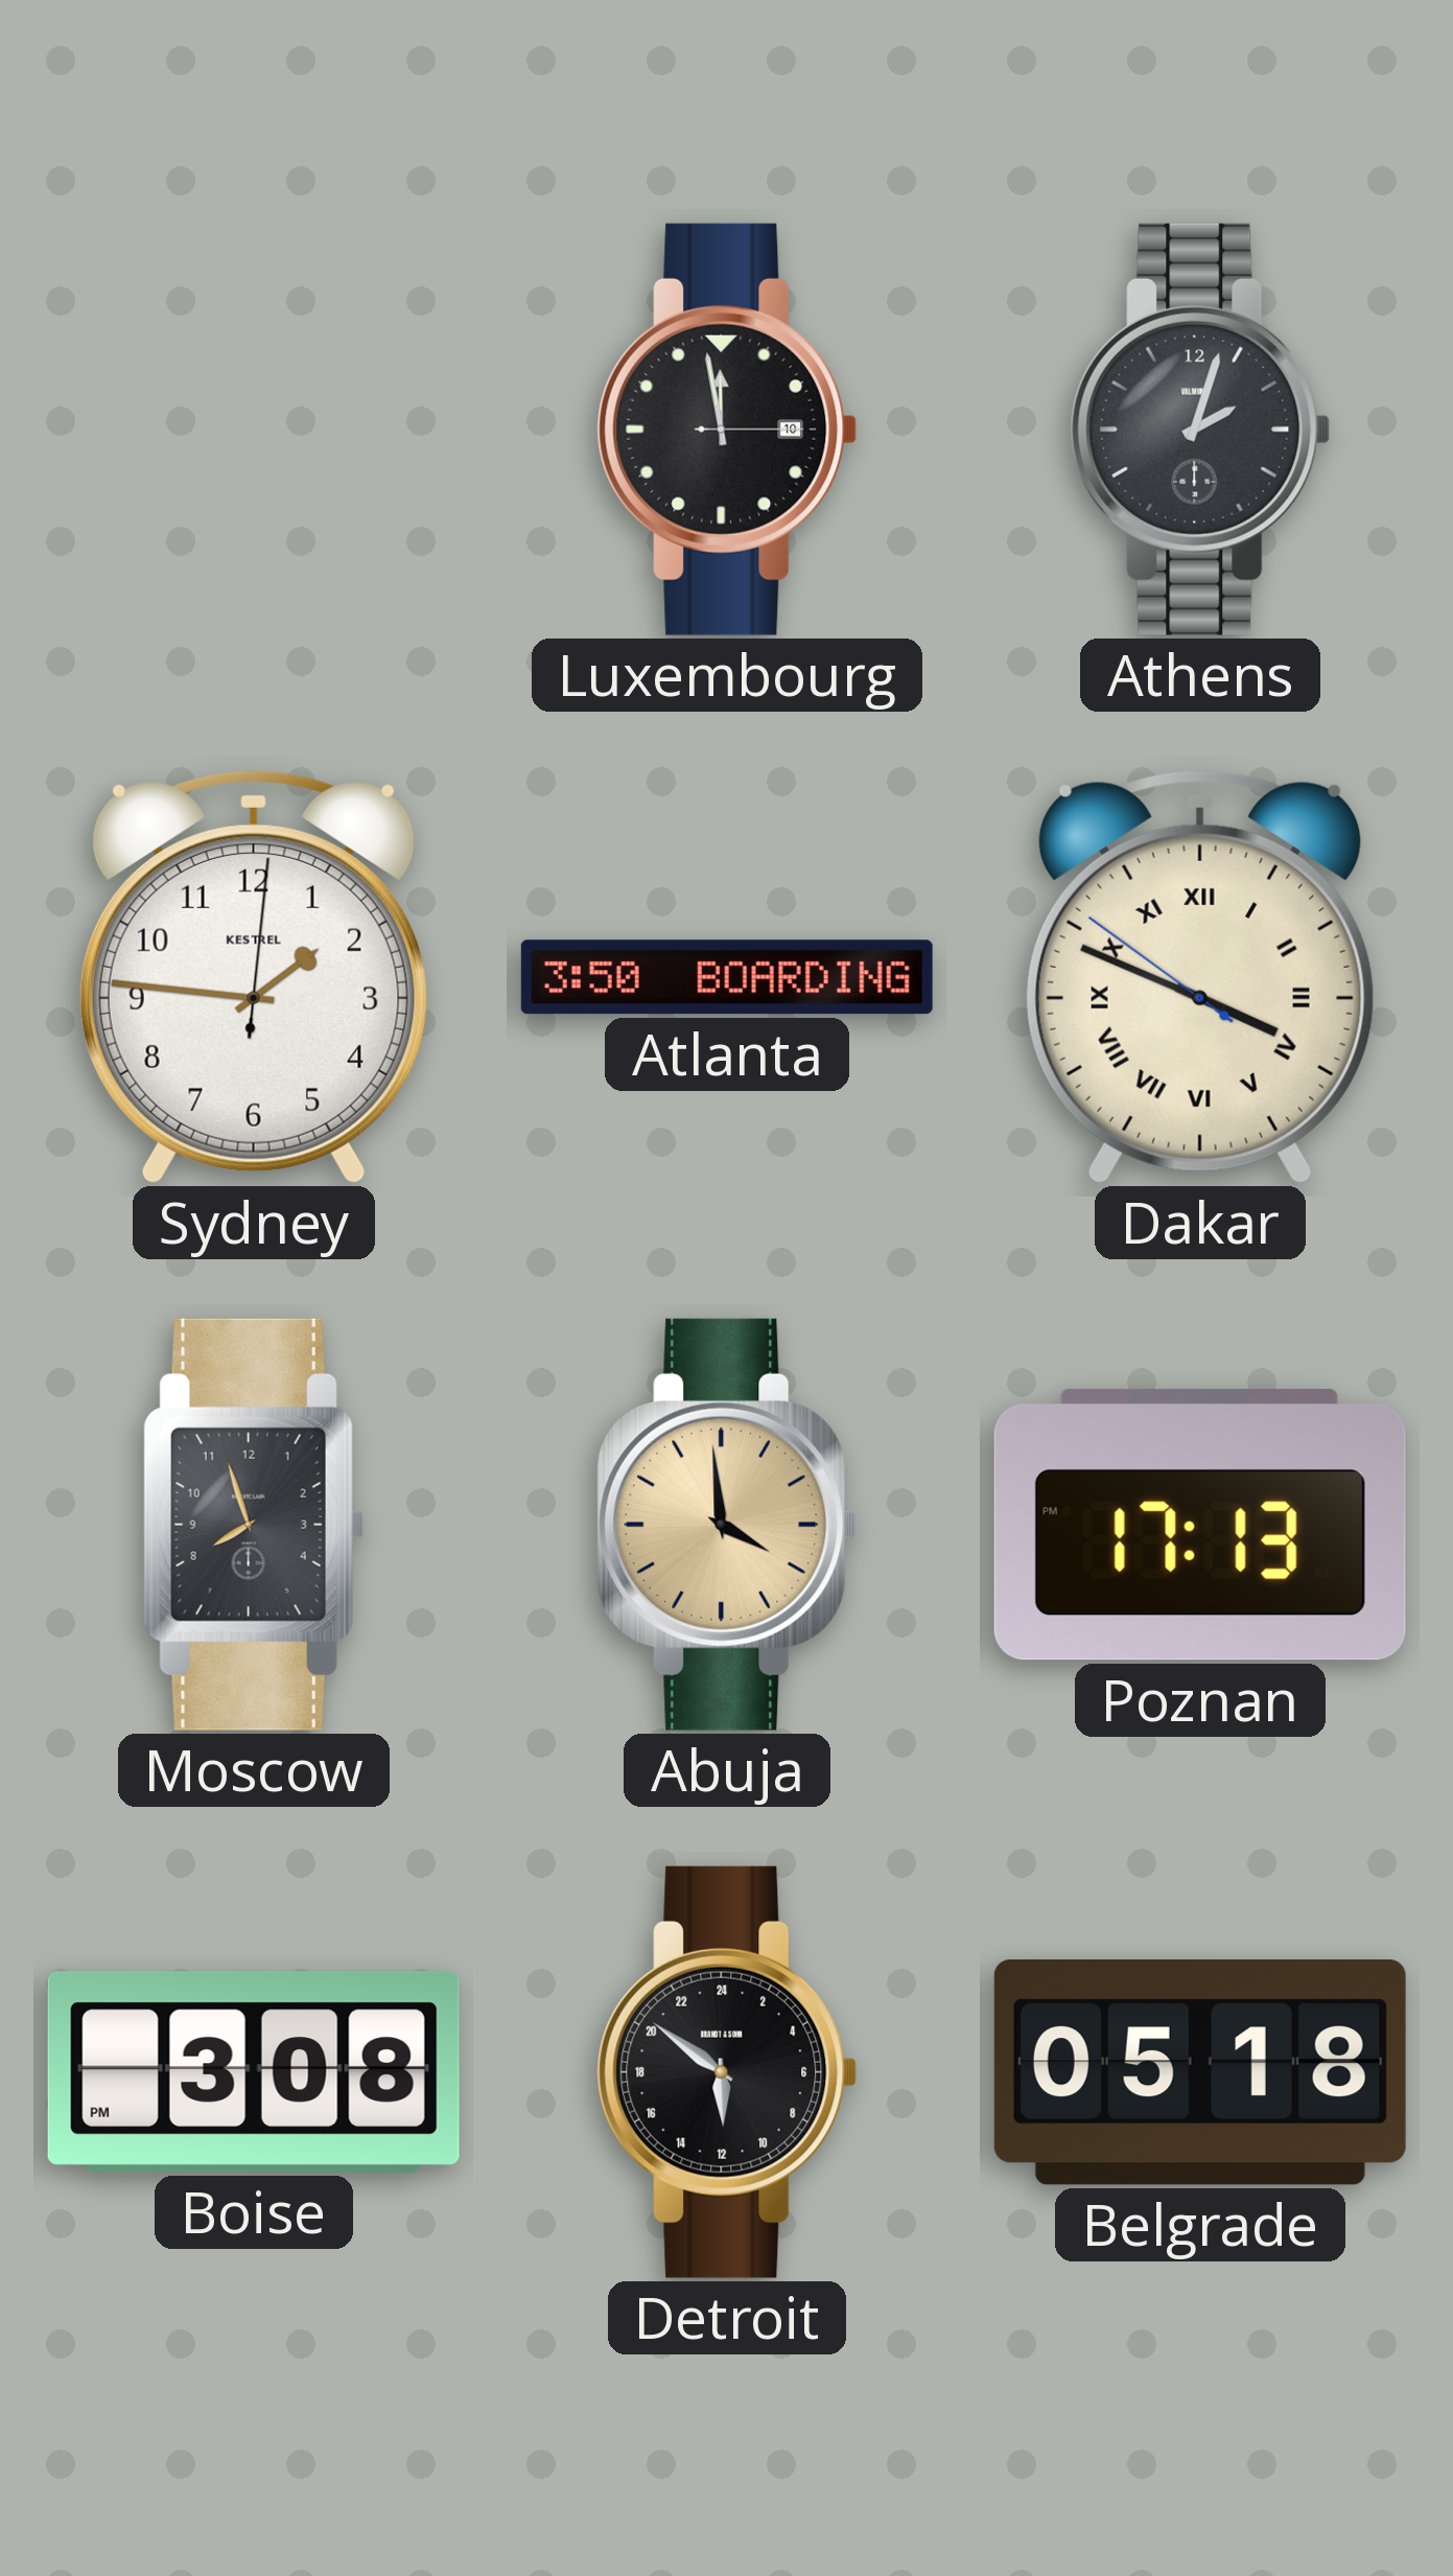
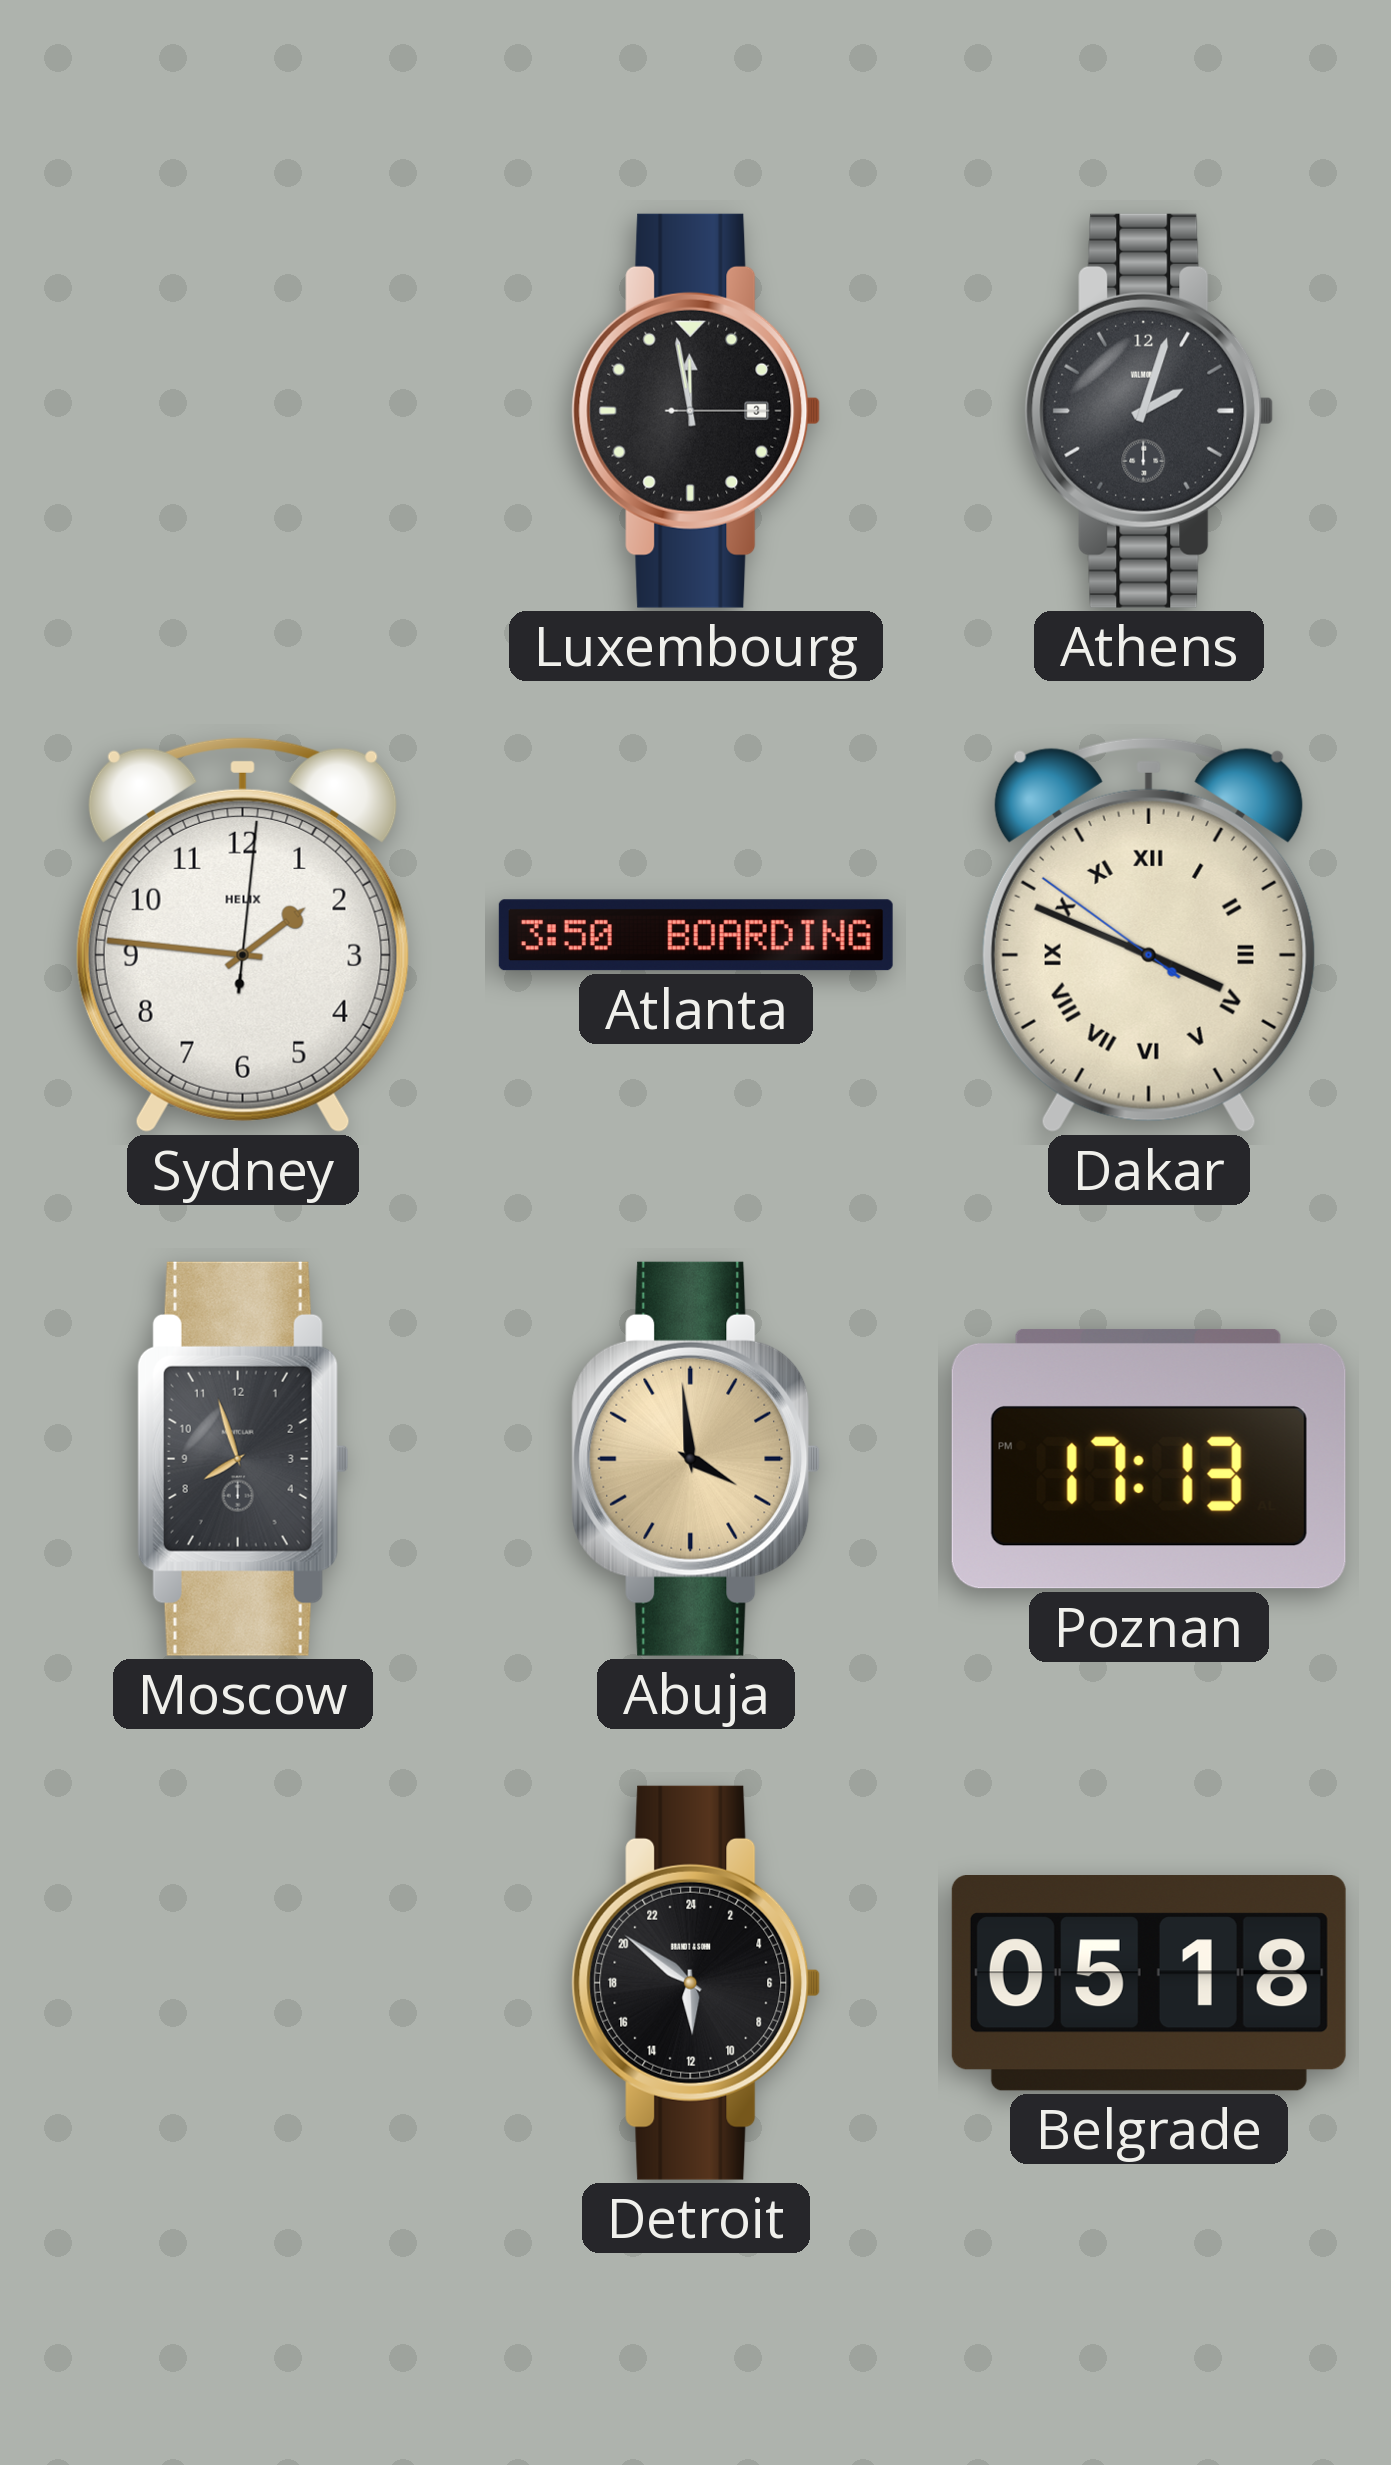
Luxembourg date: 10 -> 3 (696, 411)
Sydney brand: KESTREL -> HELIX (243, 934)
Boise: 3:08 -> none (254, 2072)
